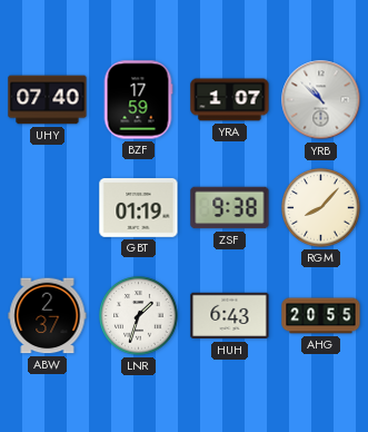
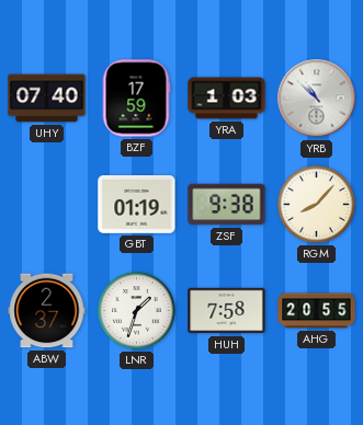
YRA: 1:07 -> 1:03 (227, 99)
HUH: 6:43 -> 7:58 (227, 311)
